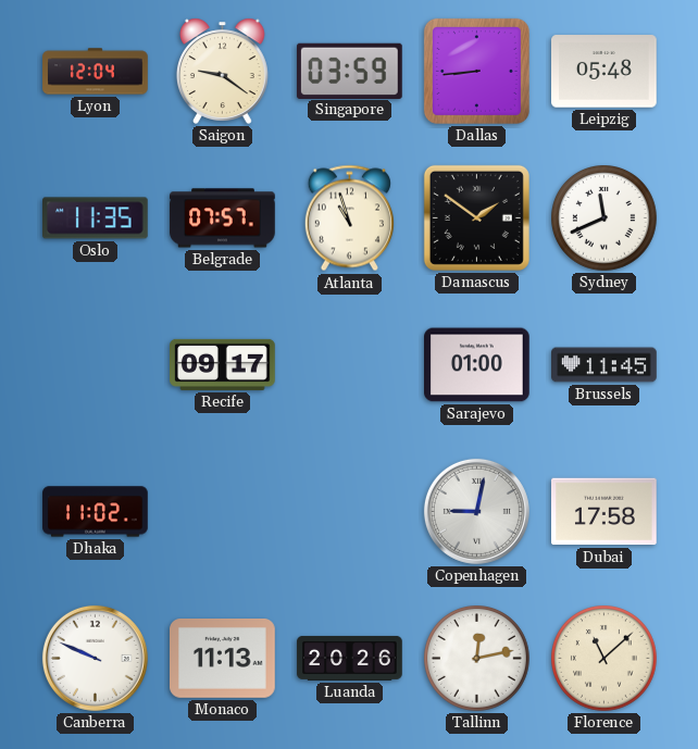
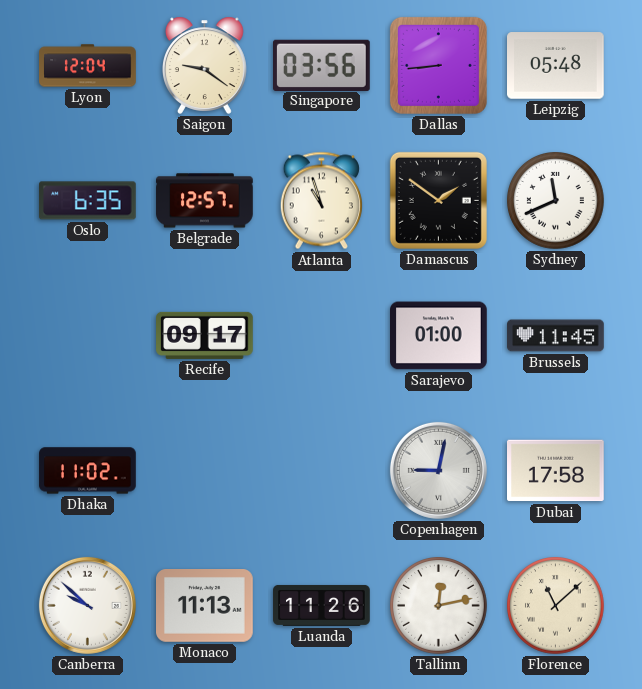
Singapore: 03:59 -> 03:56 (322, 65)
Oslo: 11:35 -> 6:35 (88, 201)
Belgrade: 07:57 -> 12:57 (205, 201)
Canberra: 9:49 -> 9:52 (87, 605)
Luanda: 20:26 -> 11:26 (322, 605)
